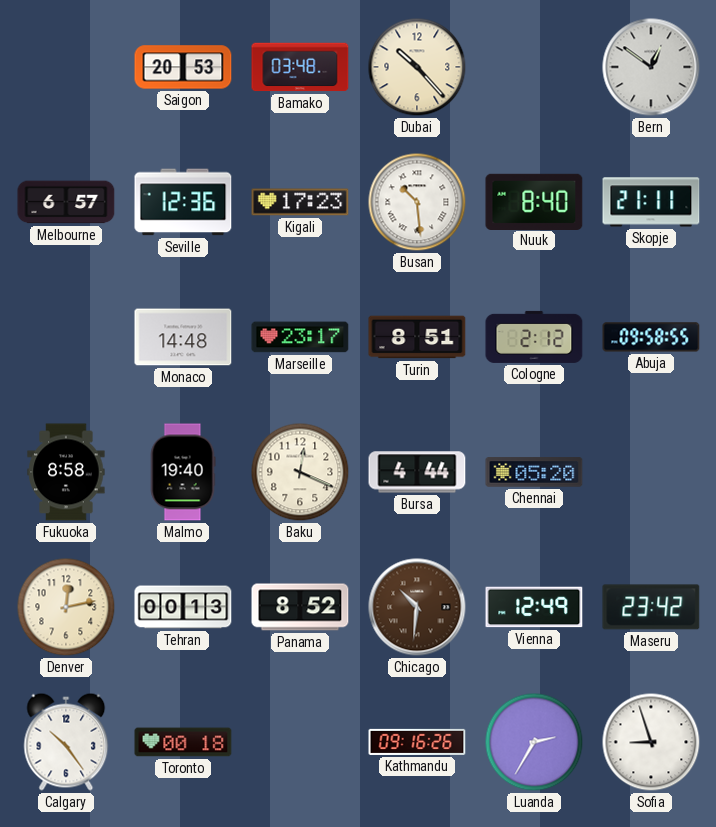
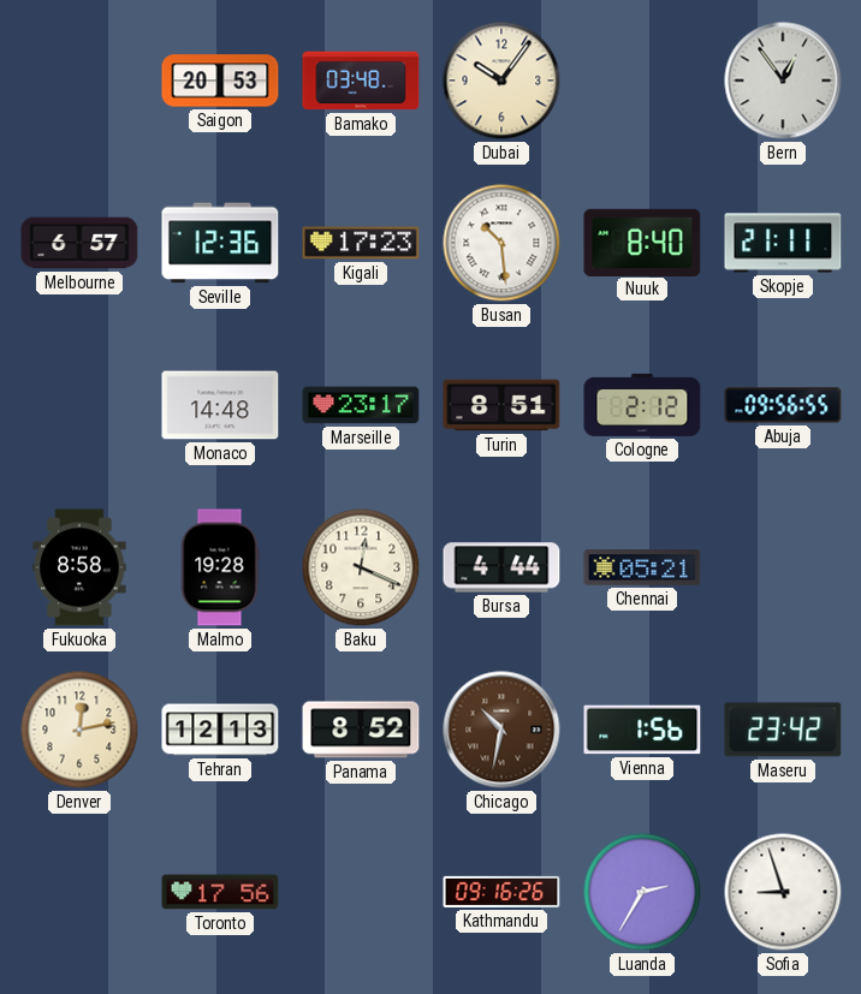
Dubai: 10:23 -> 10:06 (501, 81)
Bern: 12:51 -> 12:54 (783, 81)
Abuja: 09:58 -> 09:56 (783, 405)
Malmo: 19:40 -> 19:28 (220, 567)
Chennai: 05:20 -> 05:21 (642, 567)
Tehran: 00:13 -> 12:13 (220, 730)
Chicago: 10:31 -> 10:32 (501, 730)
Vienna: 12:49 -> 1:56 (642, 730)
Calgary: 10:24 -> none (66, 742)
Toronto: 00:18 -> 17:56 (220, 892)
